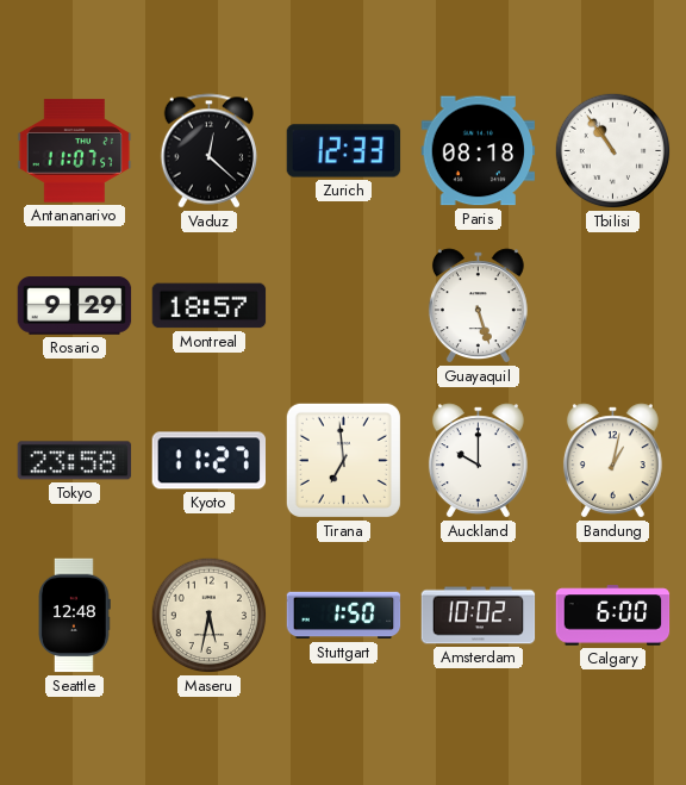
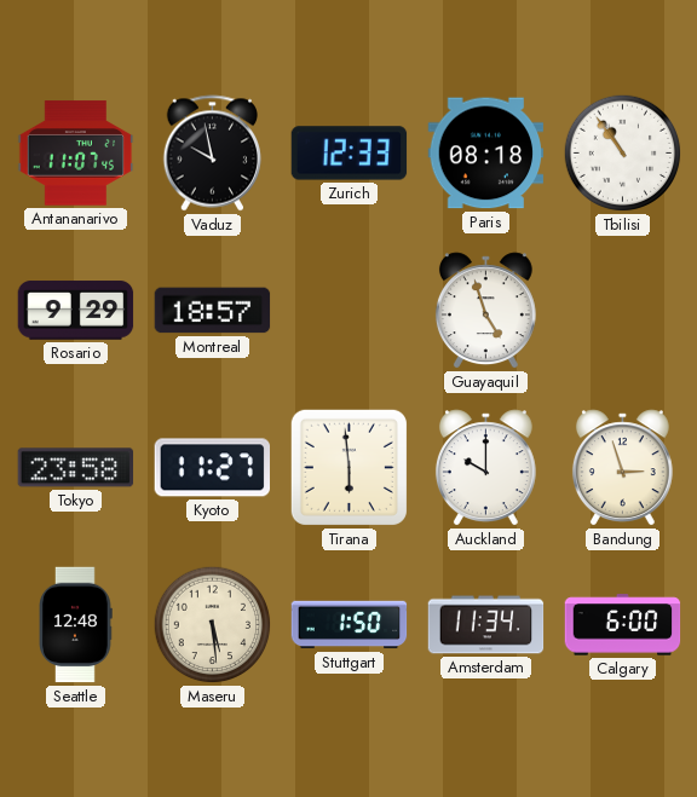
Antananarivo: 11:07:57 -> 11:07:45 (76, 154)
Vaduz: 12:22 -> 9:58 (213, 154)
Guayaquil: 5:27 -> 4:57 (485, 311)
Tirana: 6:59 -> 5:59 (348, 467)
Bandung: 1:02 -> 2:57 (622, 468)
Maseru: 5:32 -> 5:29 (213, 625)
Amsterdam: 10:02 -> 11:34 (486, 625)
